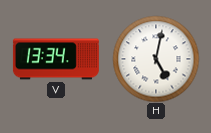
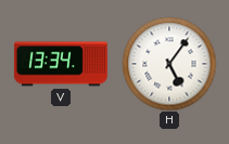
H: 5:02 -> 5:06 (169, 64)
